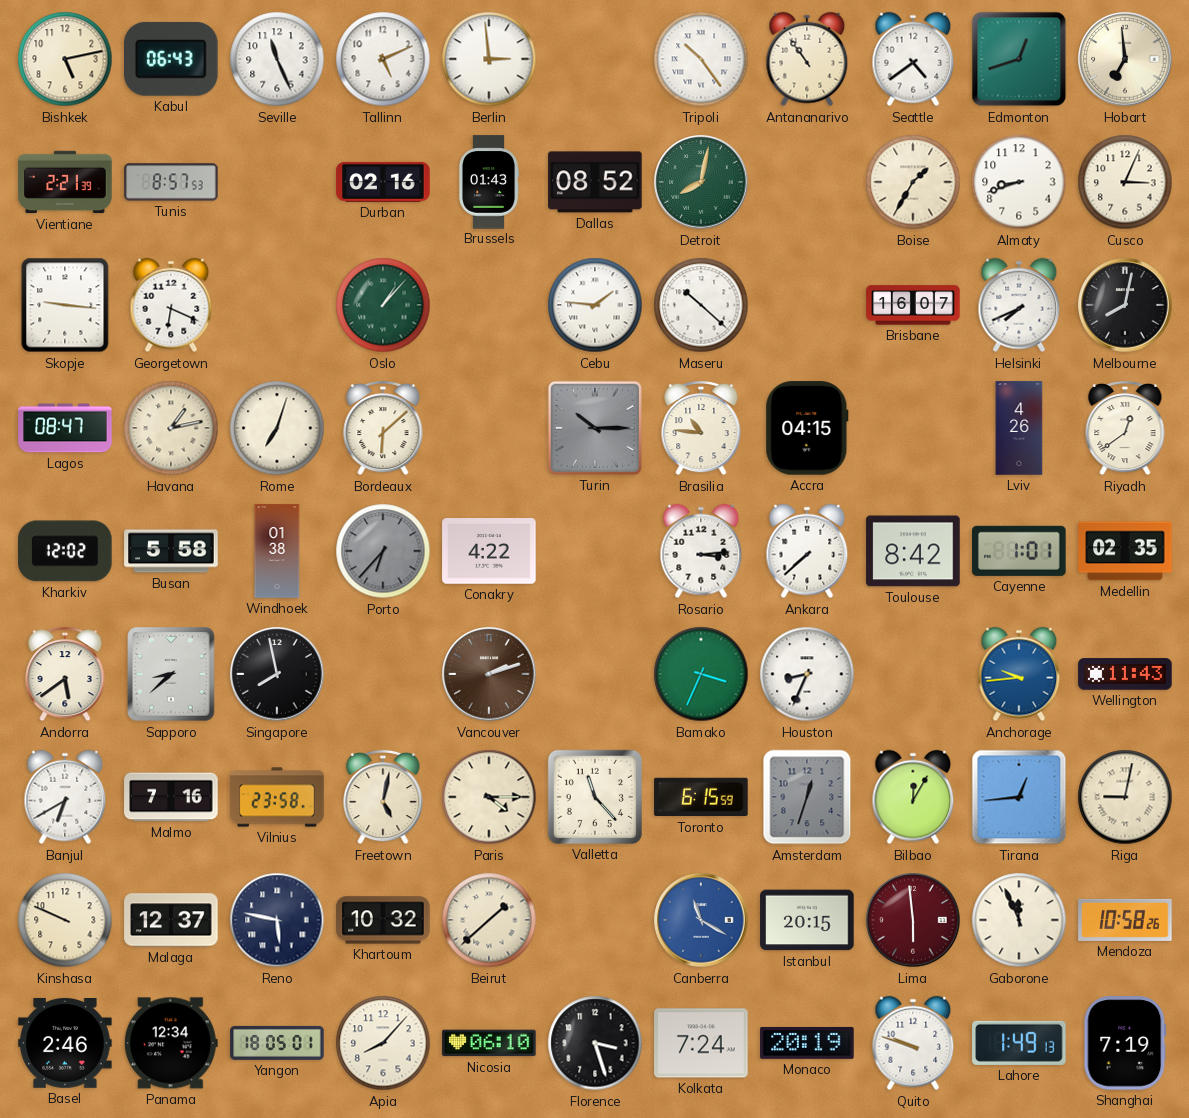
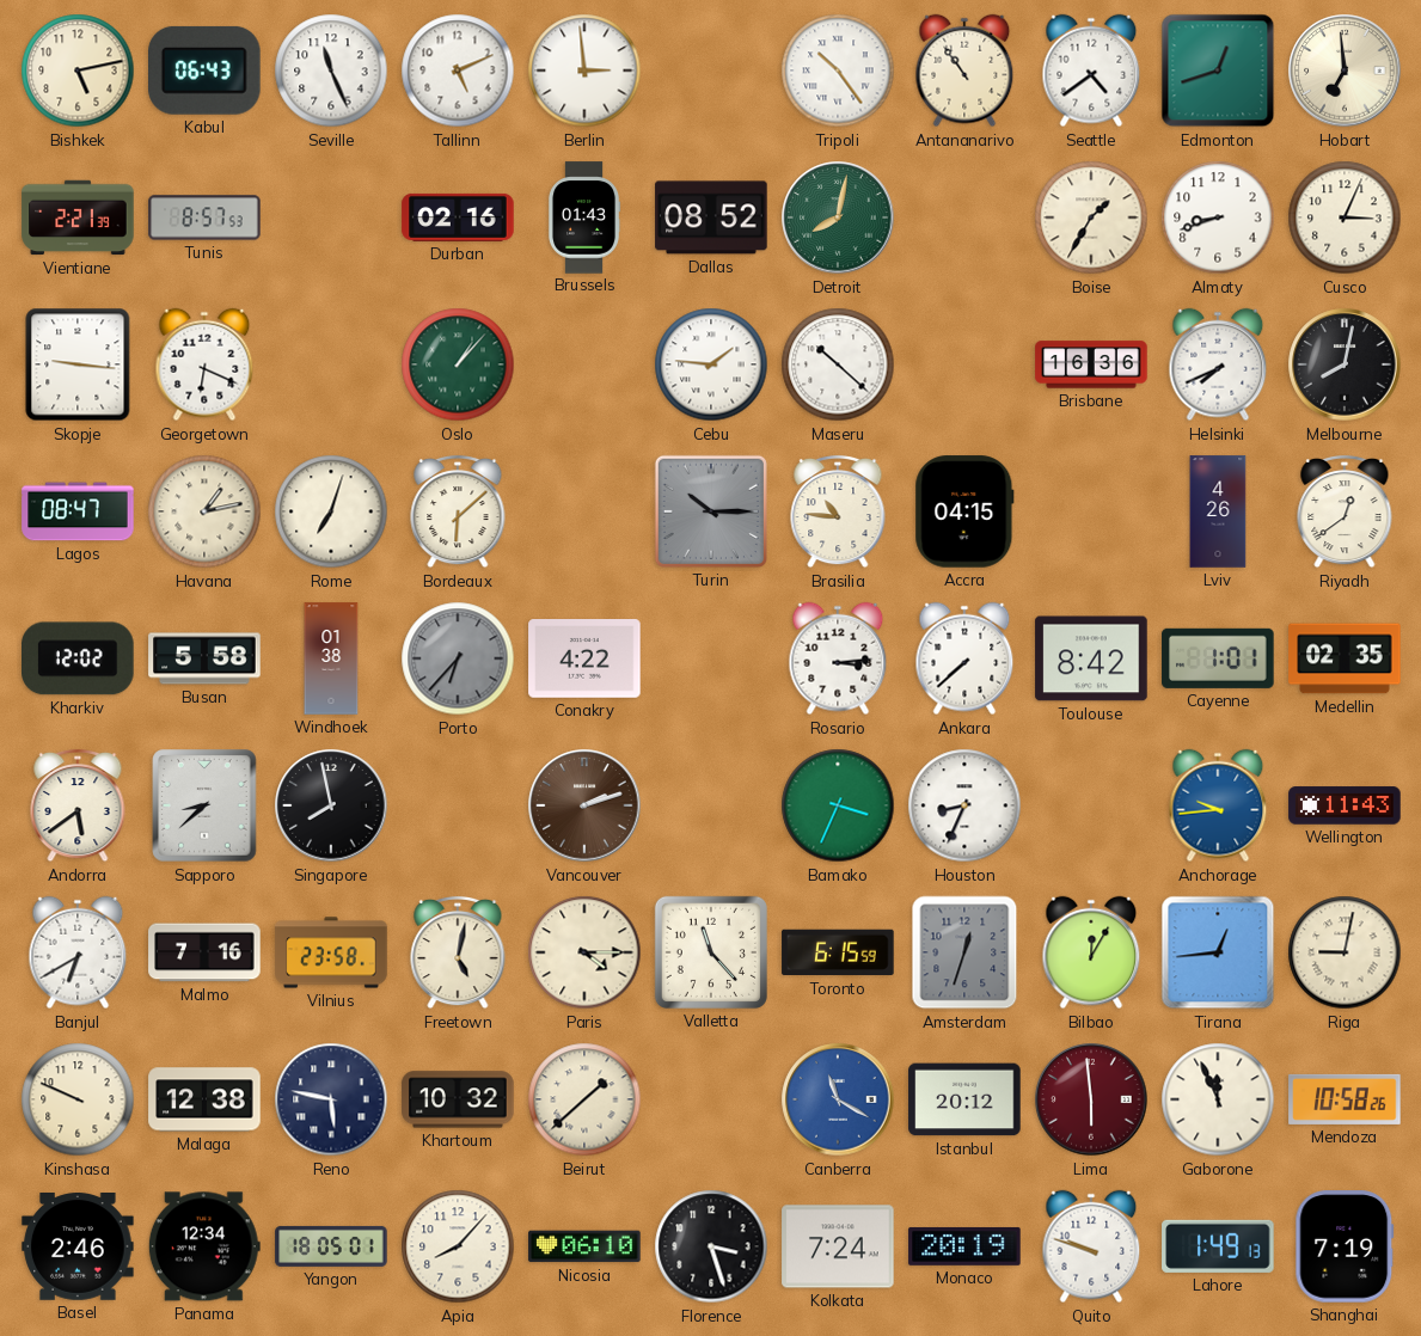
Brisbane: 16:07 -> 16:36 (1091, 364)
Malaga: 12:37 -> 12:38 (204, 1099)
Istanbul: 20:15 -> 20:12 (964, 1099)
